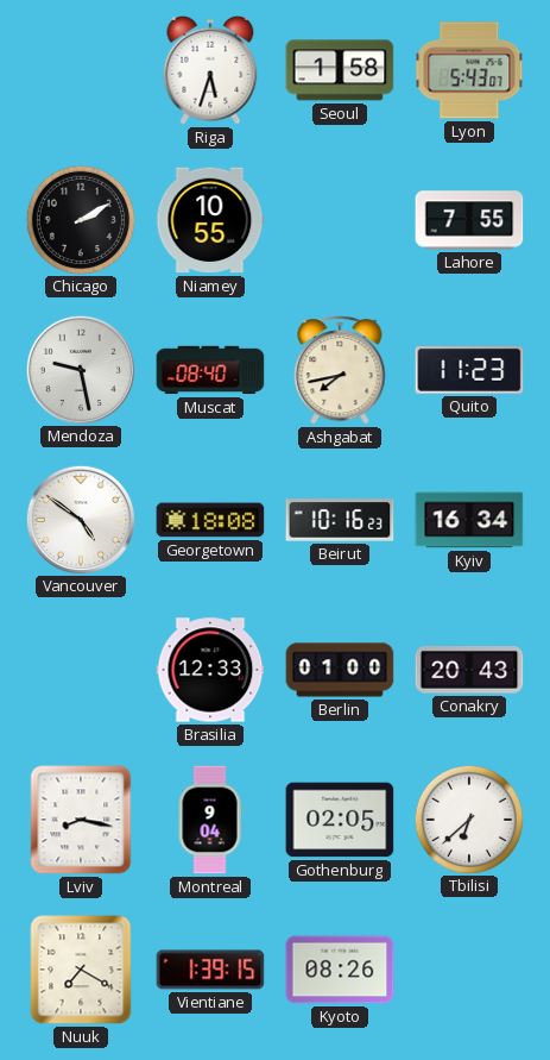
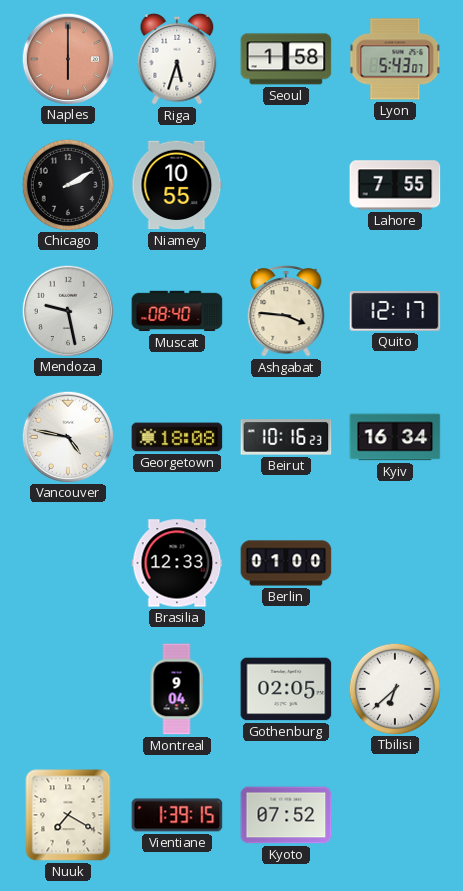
Naples: none -> 6:00 (67, 58)
Ashgabat: 7:43 -> 3:46 (286, 311)
Quito: 11:23 -> 12:17 (395, 312)
Vancouver: 4:51 -> 4:47 (67, 436)
Conakry: 20:43 -> none (469, 671)
Lviv: 8:17 -> none (81, 820)
Kyoto: 08:26 -> 07:52 (286, 815)
